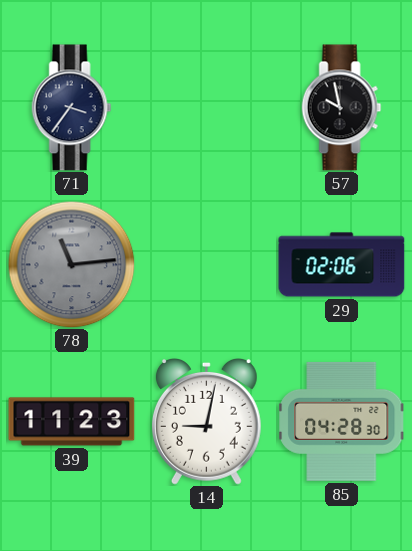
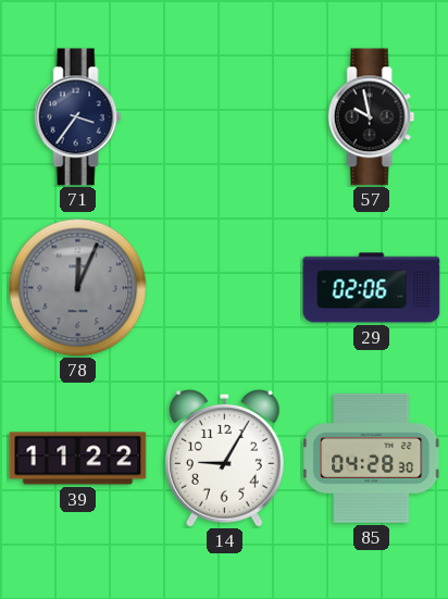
78: 11:14 -> 12:04 (77, 287)
39: 11:23 -> 11:22 (78, 459)
14: 9:02 -> 9:05 (224, 459)
